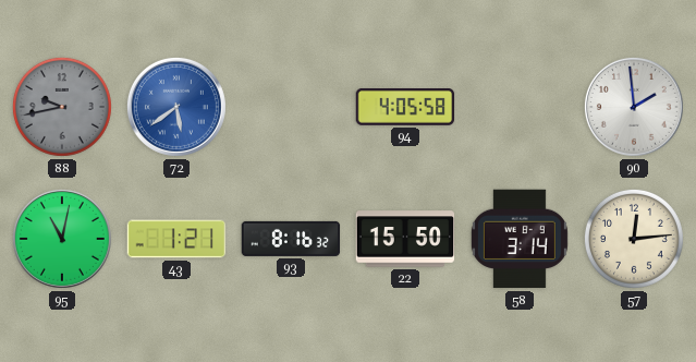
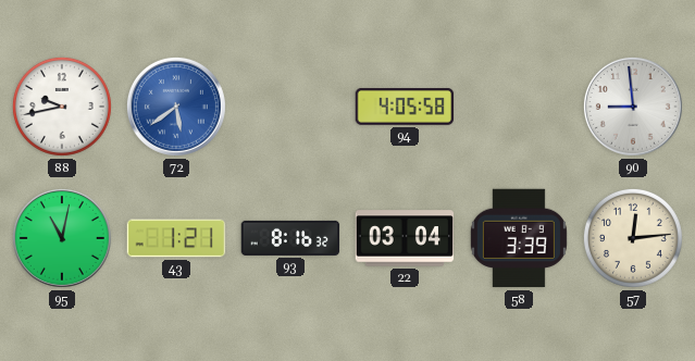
88 dial: grey -> white (62, 107)
90: 1:59 -> 8:59 (633, 107)
22: 15:50 -> 03:04 (405, 238)
58: 3:14 -> 3:39 (519, 238)
